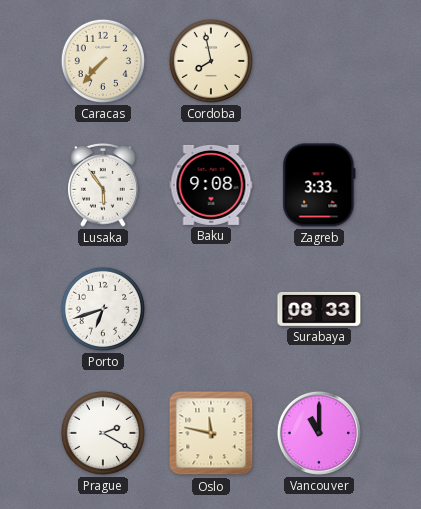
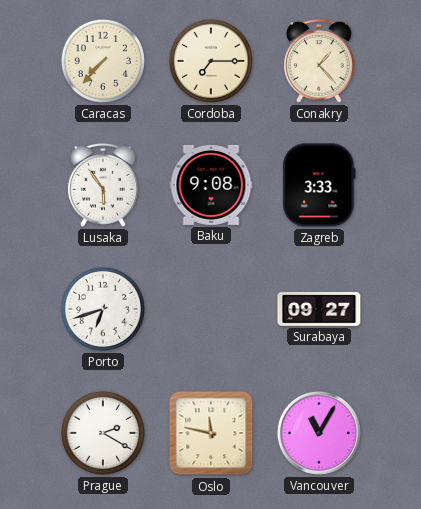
Cordoba: 7:58 -> 7:15 (211, 61)
Conakry: none -> 1:23 (320, 61)
Surabaya: 08:33 -> 09:27 (319, 309)
Vancouver: 11:00 -> 11:05 (319, 433)
